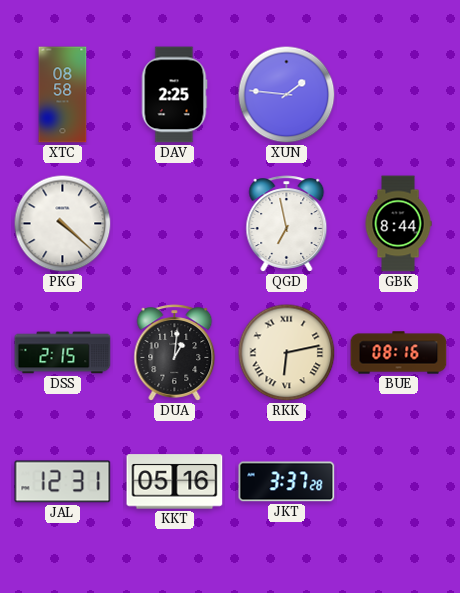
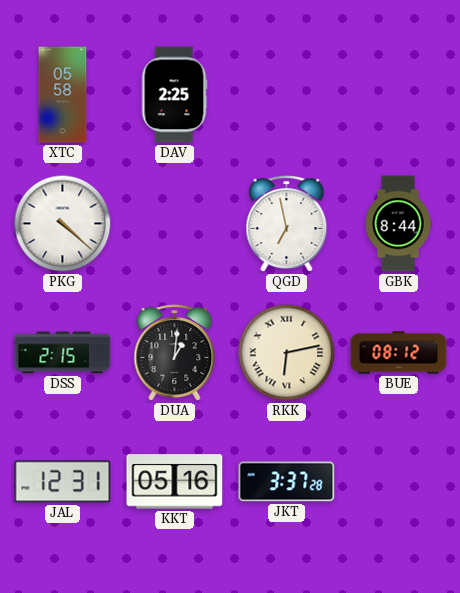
XTC: 08:58 -> 05:58 (63, 95)
XUN: 1:46 -> none (287, 95)
BUE: 08:16 -> 08:12 (399, 353)
